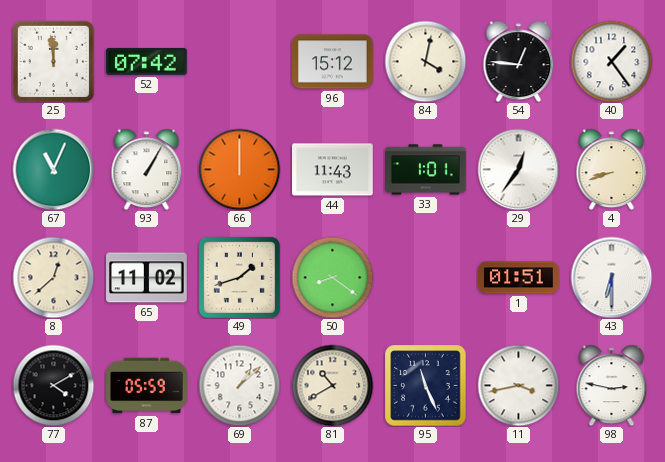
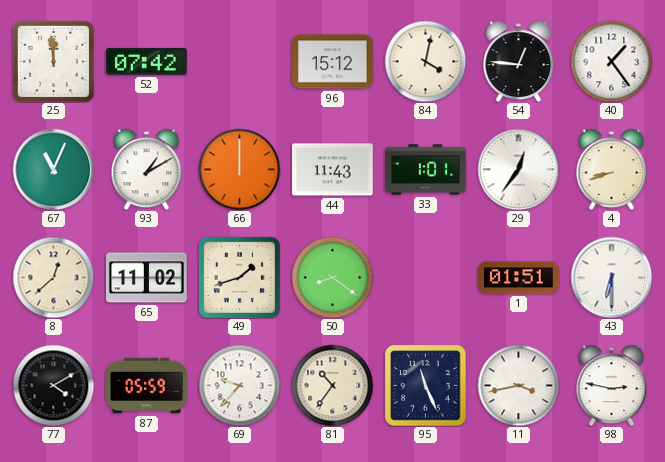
93: 1:05 -> 1:10 (147, 169)
69: 1:08 -> 9:37 (239, 385)
81: 10:40 -> 10:36 (332, 385)
